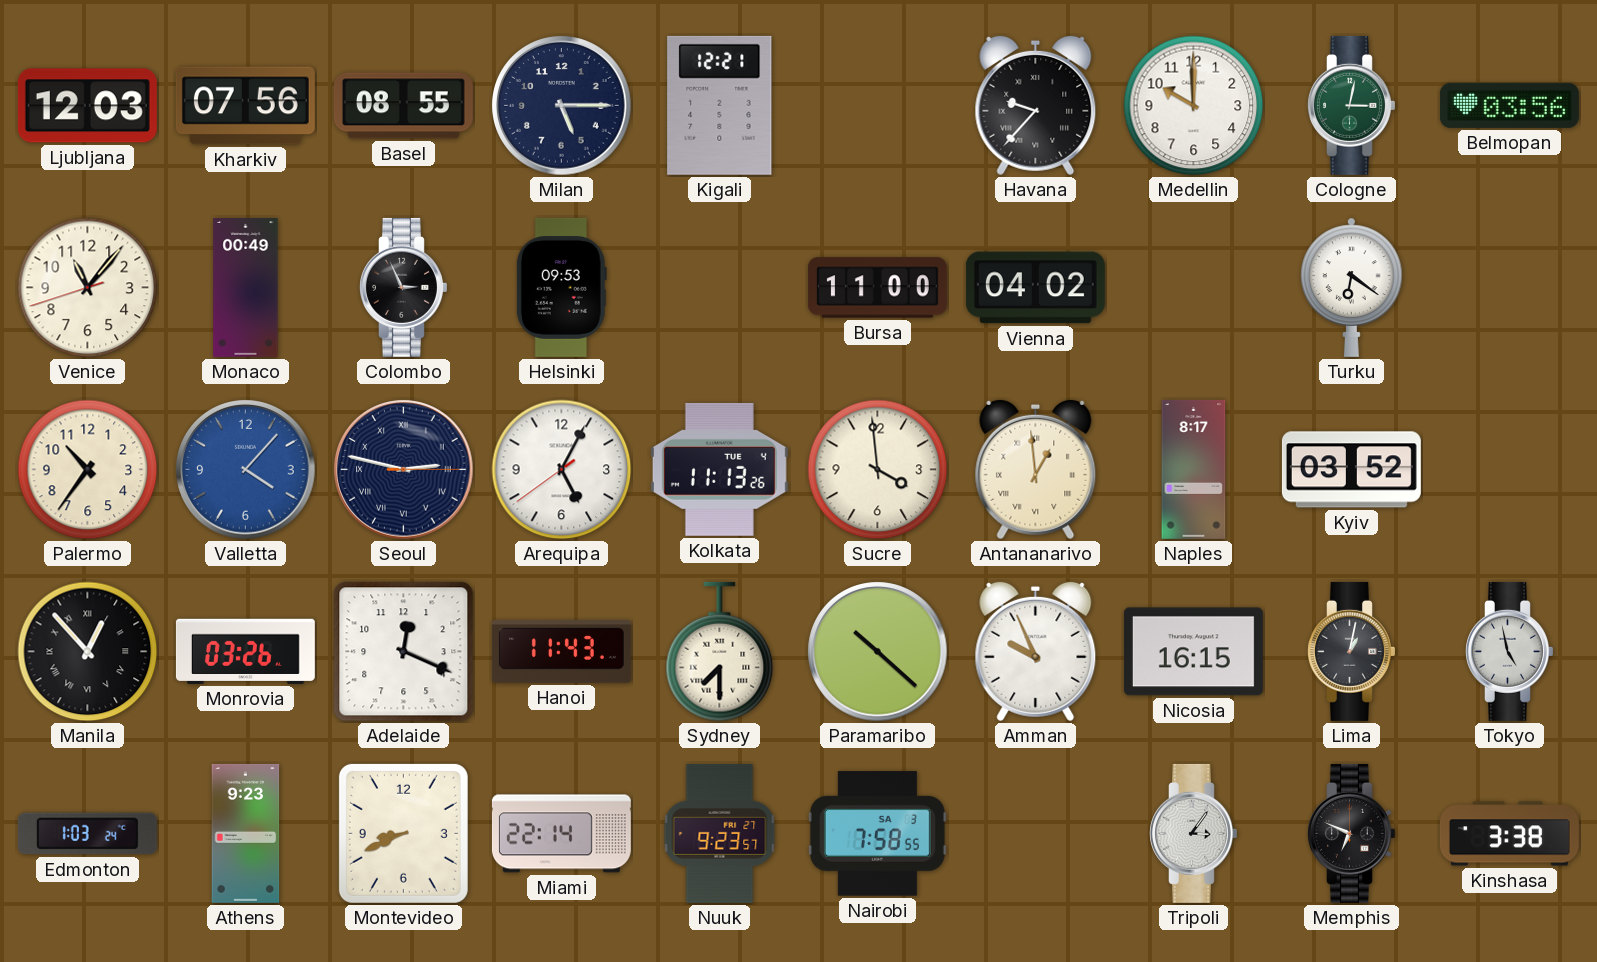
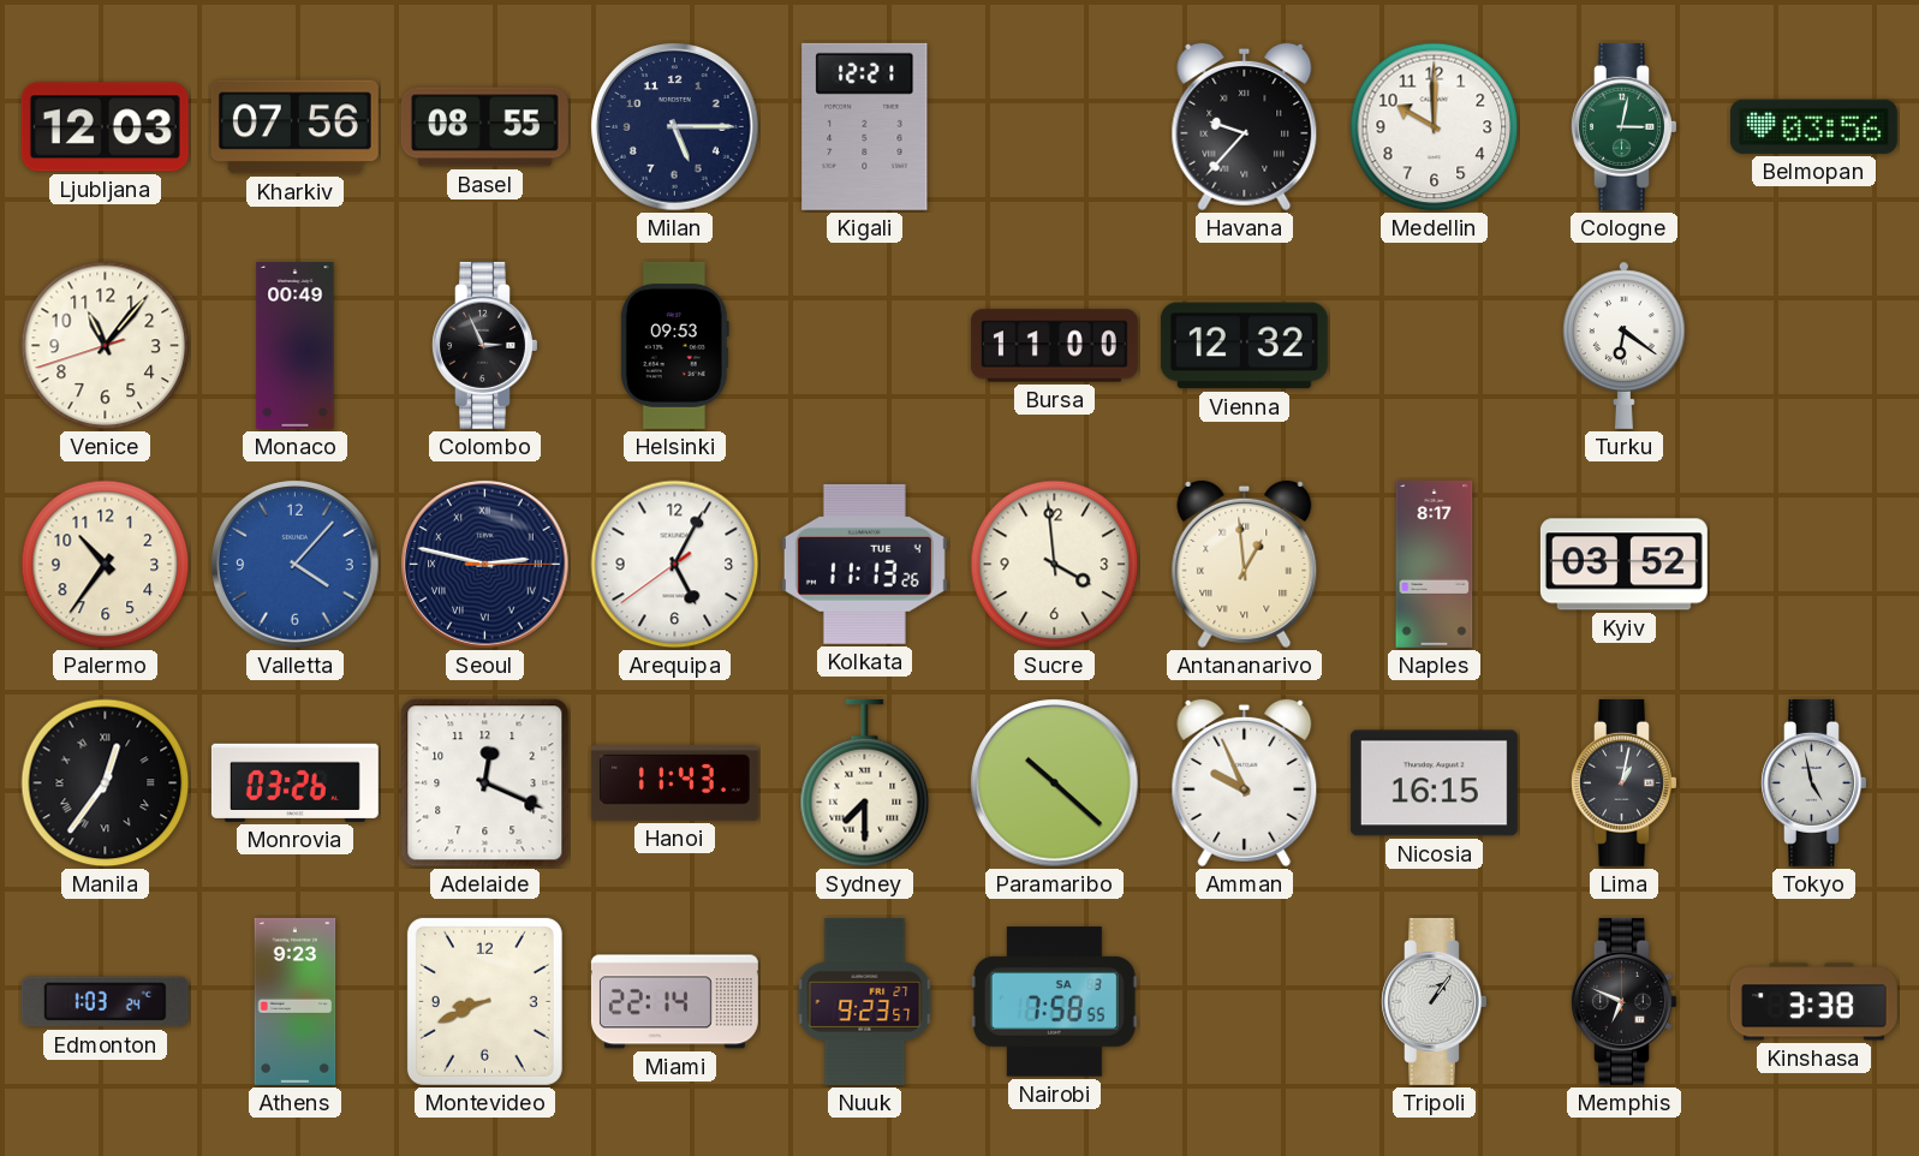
Vienna: 04:02 -> 12:32 (1244, 346)
Manila: 12:53 -> 12:36 (106, 783)
Tripoli: 3:06 -> 1:06 (1435, 1001)
